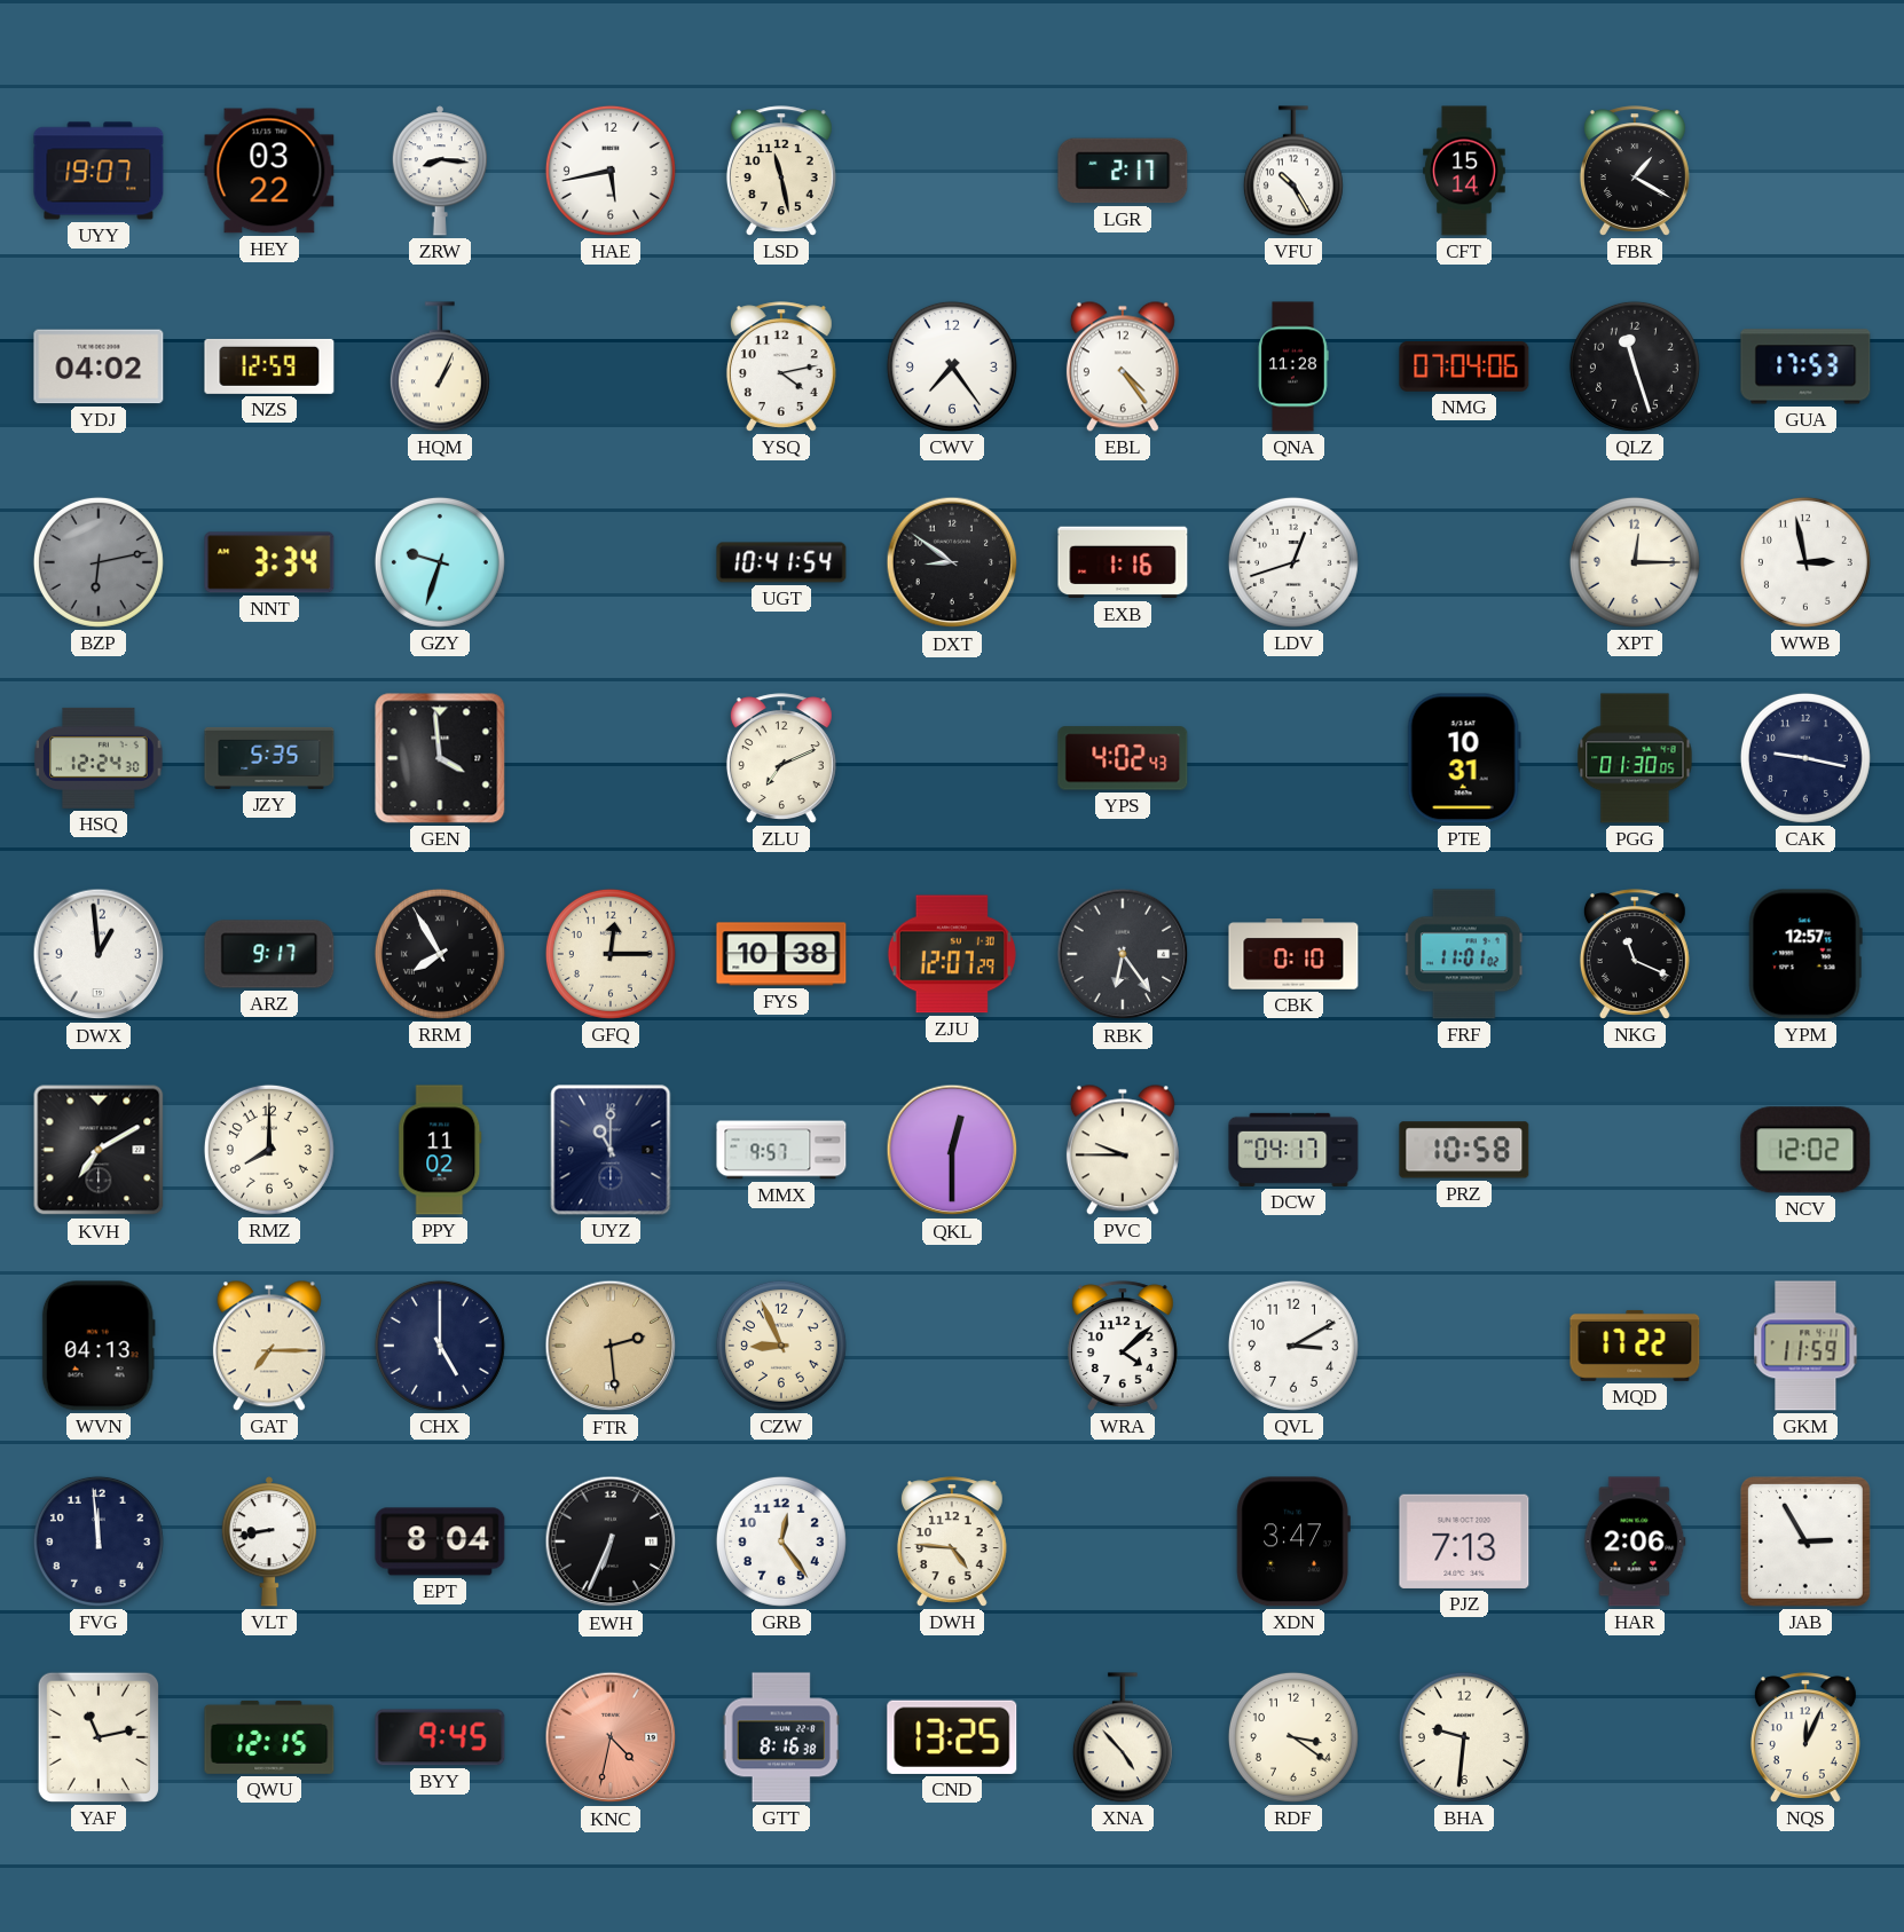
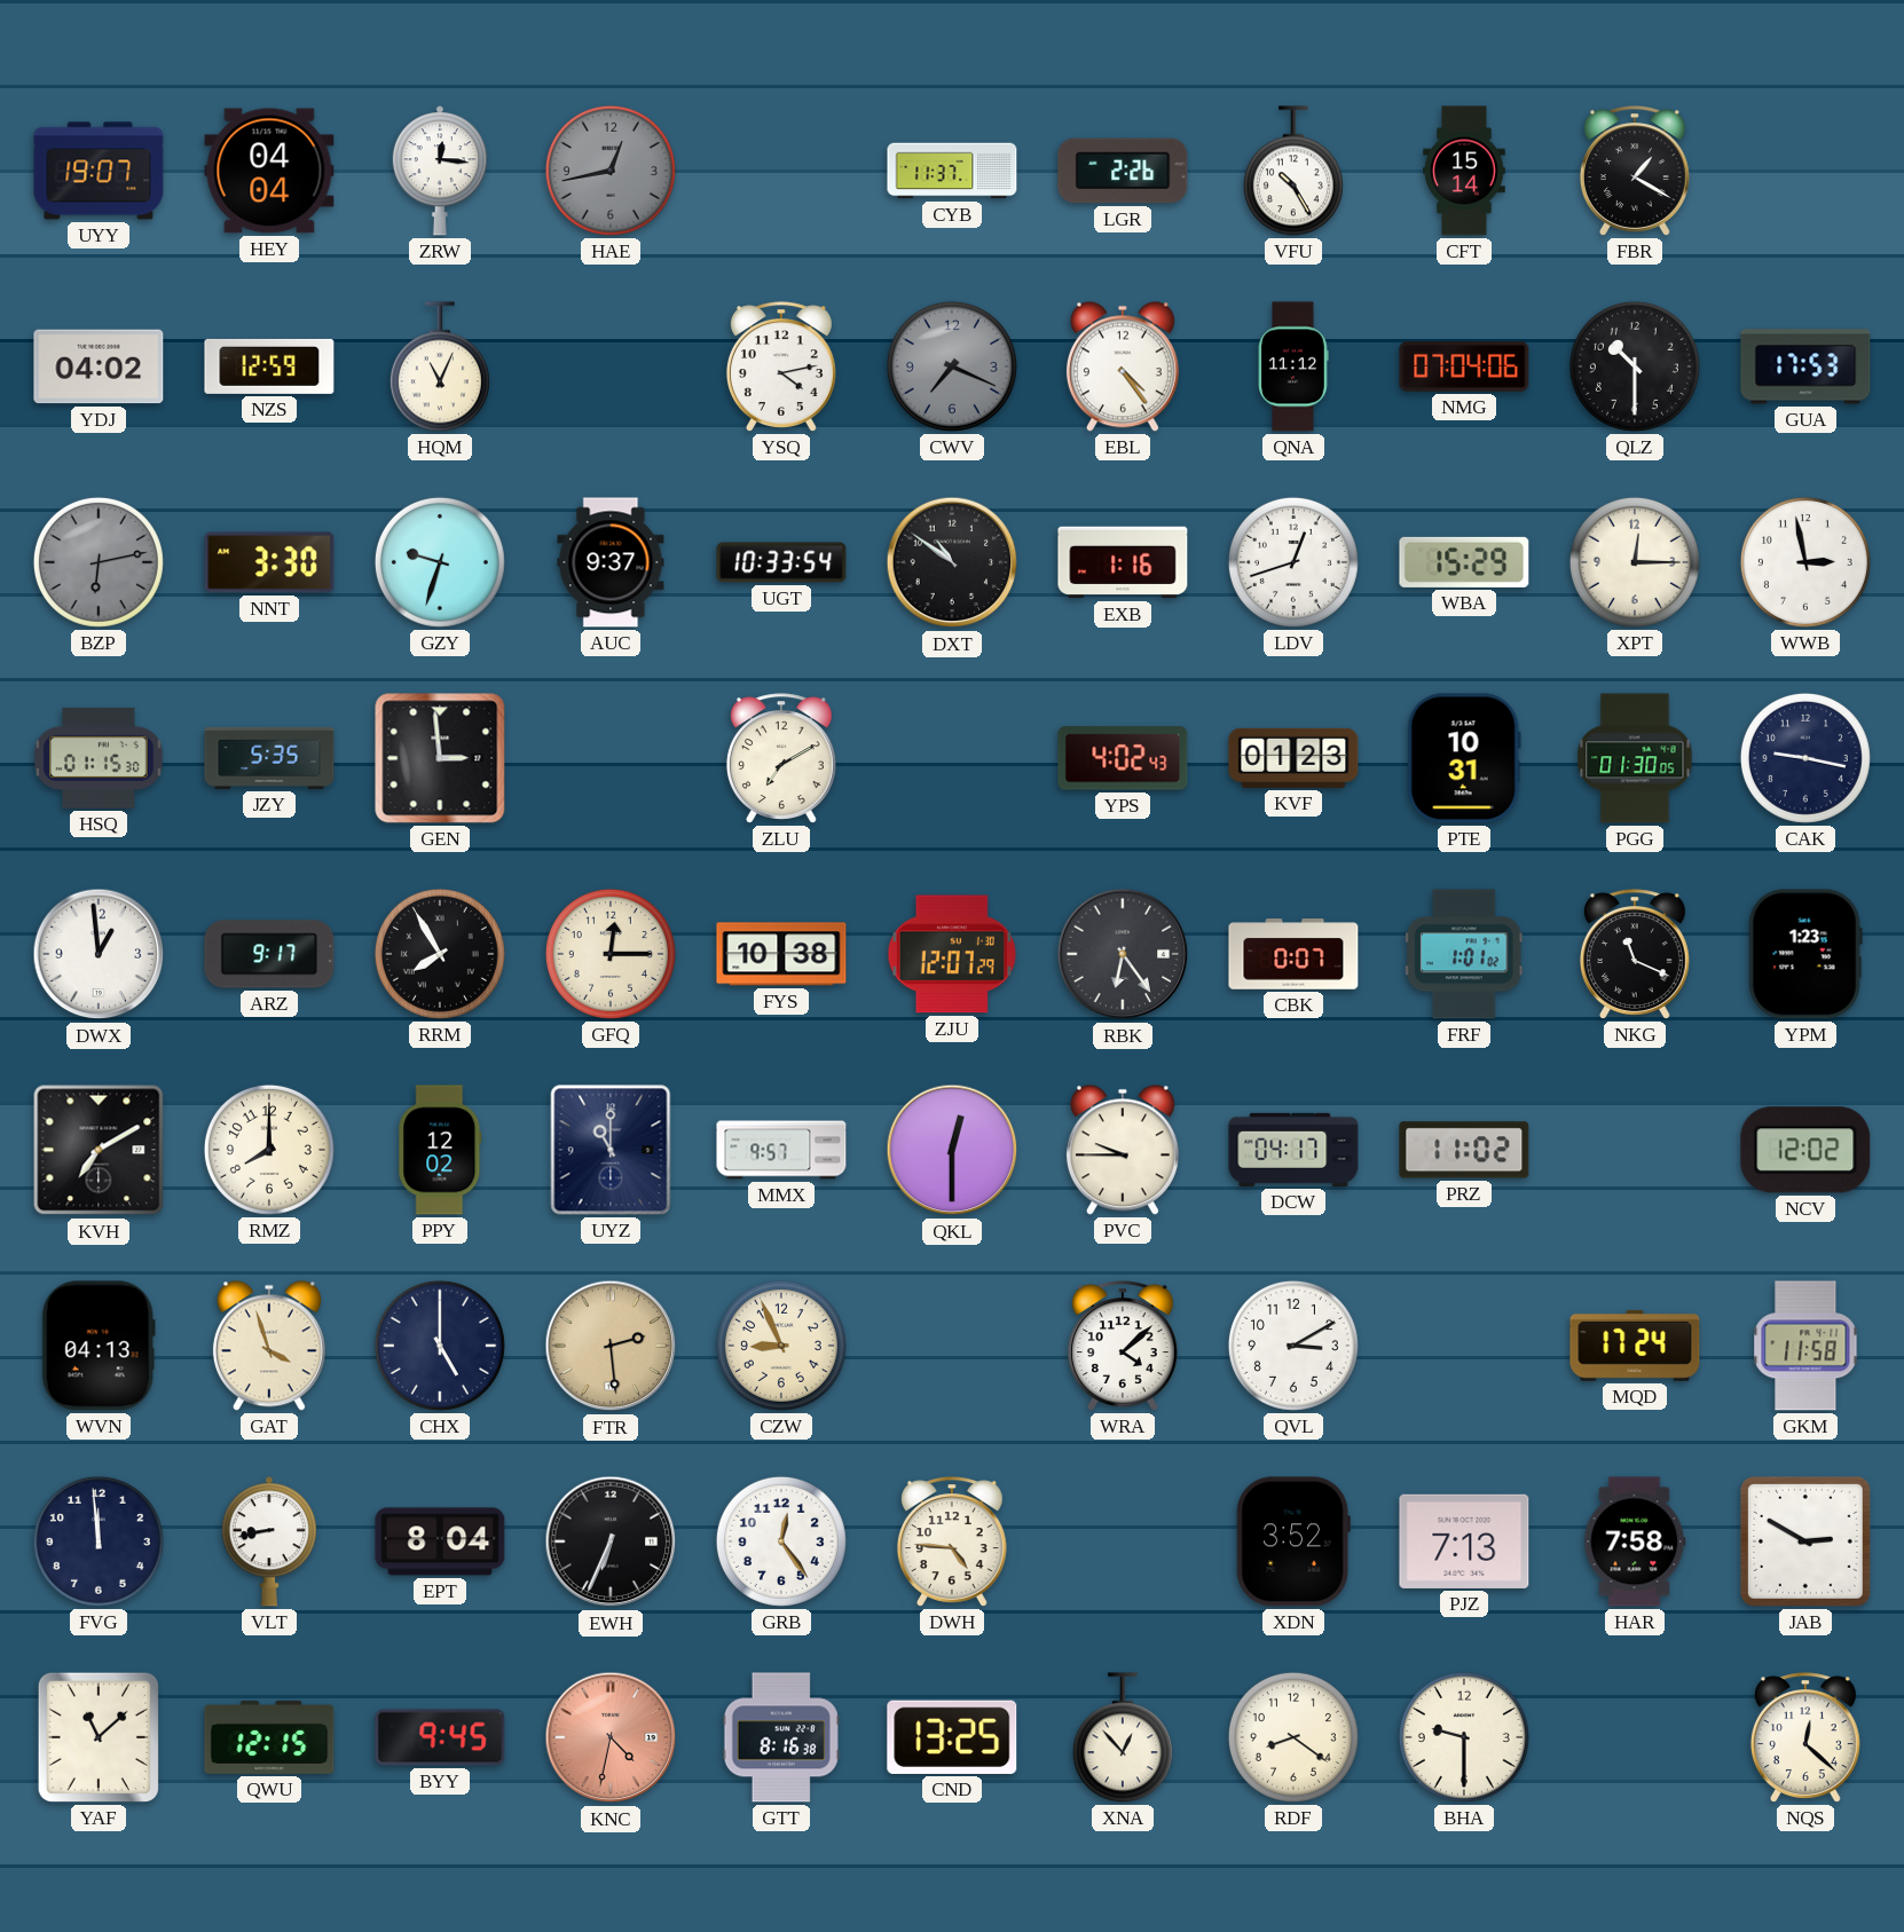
HEY: 03:22 -> 04:04 (269, 171)
ZRW: 8:16 -> 12:16 (440, 171)
HAE: 5:43 -> 12:43 (611, 171)
HAE dial: white -> grey (611, 171)
LSD: 11:28 -> none (781, 171)
CYB: none -> 11:37 (952, 171)
LGR: 2:17 -> 2:26 (1123, 171)
HQM: 1:04 -> 11:04 (440, 366)
CWV: 7:24 -> 7:19 (952, 366)
CWV dial: white -> grey (952, 366)
QNA: 11:28 -> 11:12 (1293, 366)
QLZ: 11:27 -> 10:30 (1635, 366)
NNT: 3:34 -> 3:30 (269, 562)
AUC: none -> 9:37 (611, 562)
UGT: 10:41 -> 10:33 (781, 562)
DXT: 8:51 -> 10:51 (952, 562)
WBA: none -> 15:29 (1464, 562)
HSQ: 12:24 -> 01:15 (99, 758)
GEN: 3:59 -> 2:59 (440, 758)
ZLU: 7:11 -> 7:10 (781, 758)
KVF: none -> 01:23 (1293, 758)
CBK: 0:10 -> 0:07 (1293, 954)
FRF: 11:01 -> 1:01 (1464, 954)
YPM: 12:57 -> 1:23 (1805, 954)
PPY: 11:02 -> 12:02 (440, 1150)
PRZ: 10:58 -> 11:02 (1464, 1150)
GAT: 7:15 -> 3:57 (269, 1346)
MQD: 17:22 -> 17:24 (1635, 1346)
GKM: 11:59 -> 11:58 (1805, 1346)
XDN: 3:47 -> 3:52 (1293, 1541)
HAR: 2:06 -> 7:58 (1635, 1541)
JAB: 2:55 -> 2:50 (1805, 1541)
YAF: 11:13 -> 11:08 (99, 1737)
XNA: 4:53 -> 12:53 (1123, 1737)
RDF: 3:21 -> 8:21 (1293, 1737)
BHA: 9:31 -> 9:30 (1464, 1737)
NQS: 12:04 -> 12:22 (1805, 1737)
